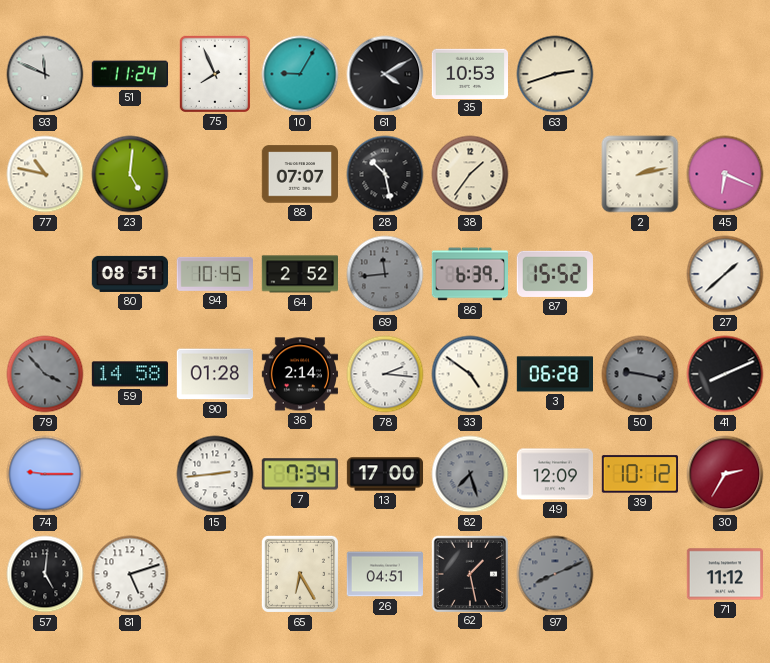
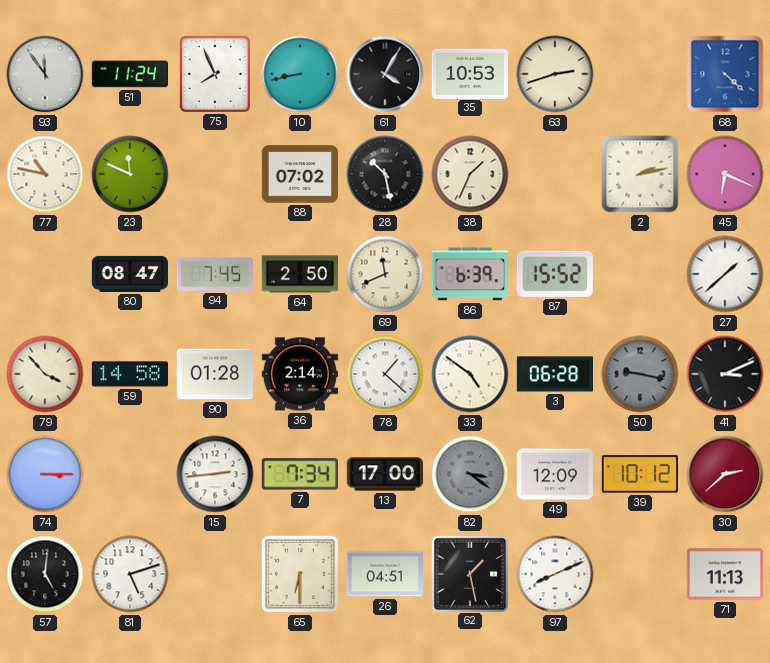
93: 11:49 -> 11:54 (45, 74)
10: 9:05 -> 8:43 (300, 74)
61: 4:10 -> 4:05 (385, 74)
68: none -> 4:22 (725, 74)
23: 5:01 -> 11:49 (130, 174)
88: 07:07 -> 07:02 (299, 174)
38: 1:36 -> 1:34 (470, 174)
80: 08:51 -> 08:47 (129, 274)
94: 10:45 -> 7:45 (215, 274)
64: 2:52 -> 2:50 (299, 274)
69: 11:44 -> 11:41 (385, 274)
69 dial: grey -> cream (385, 274)
79 dial: grey -> cream (45, 374)
78: 2:16 -> 1:22 (385, 374)
41: 8:11 -> 3:11 (725, 374)
74: 9:15 -> 3:15 (45, 474)
82: 7:27 -> 3:21 (470, 474)
30: 2:35 -> 2:38 (725, 474)
65: 6:25 -> 6:30 (300, 574)
97 dial: grey -> white (555, 574)
71: 11:12 -> 11:13 (724, 574)
